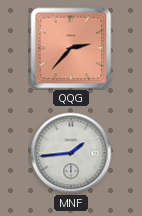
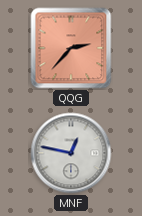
MNF: 1:44 -> 12:47 (71, 153)
